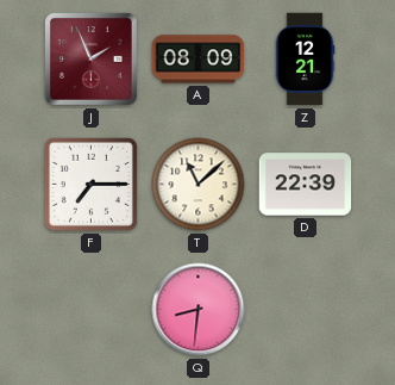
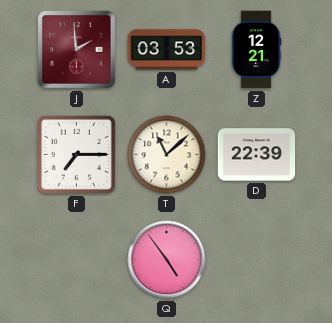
J: 1:56 -> 1:59 (77, 50)
A: 08:09 -> 03:53 (167, 50)
Q: 8:31 -> 4:54 (167, 260)
